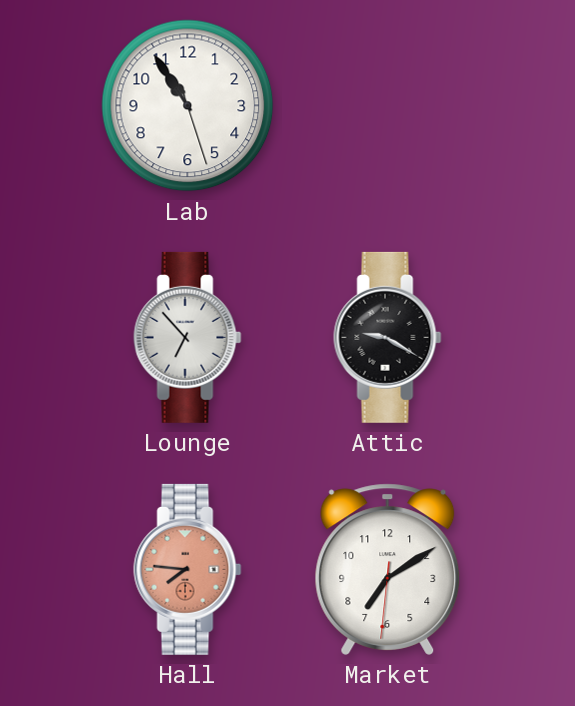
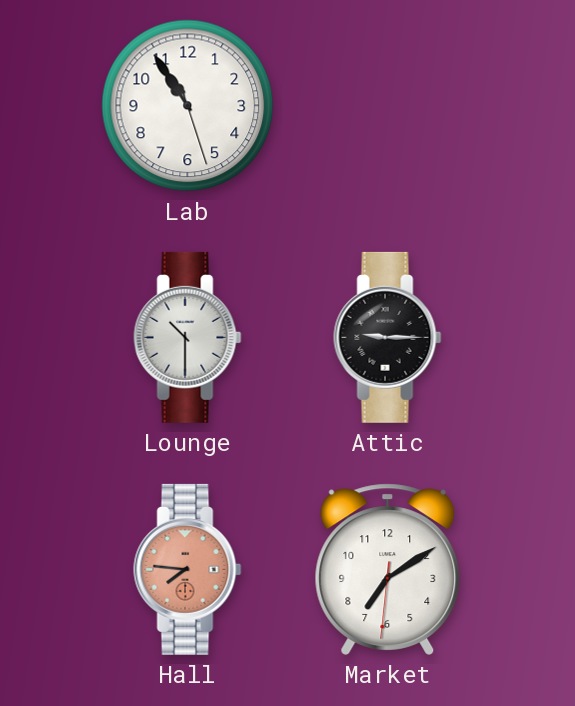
Lounge: 6:53 -> 10:30 (188, 337)
Attic: 9:20 -> 9:15 (388, 337)
